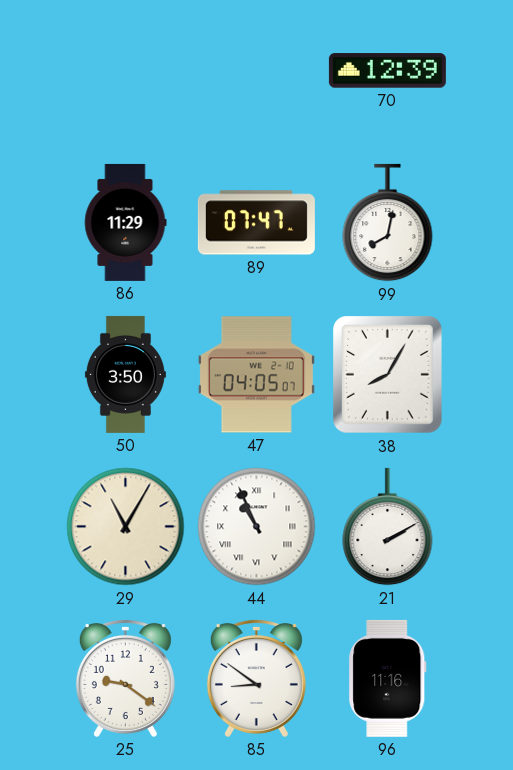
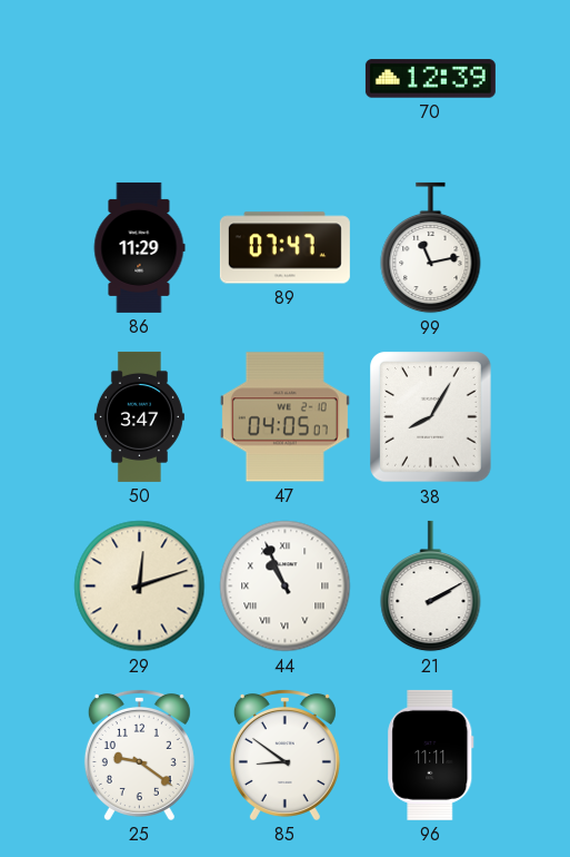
99: 8:02 -> 11:13 (431, 248)
50: 3:50 -> 3:47 (139, 416)
29: 11:05 -> 12:12 (140, 587)
96: 11:16 -> 11:11 (431, 755)
